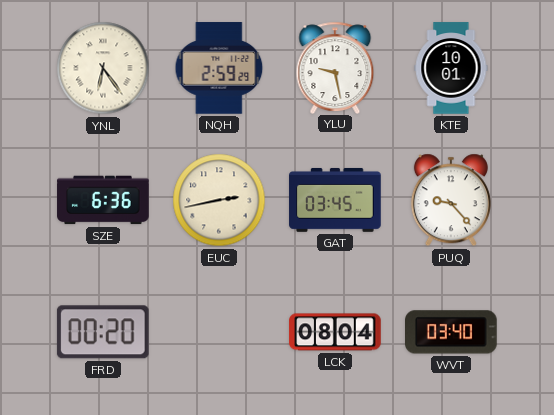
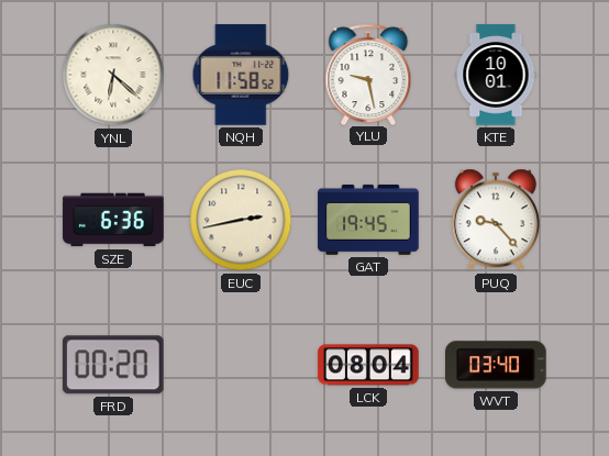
YNL: 6:24 -> 6:22 (113, 75)
NQH: 2:59 -> 11:58 (241, 75)
GAT: 03:45 -> 19:45 (368, 220)
